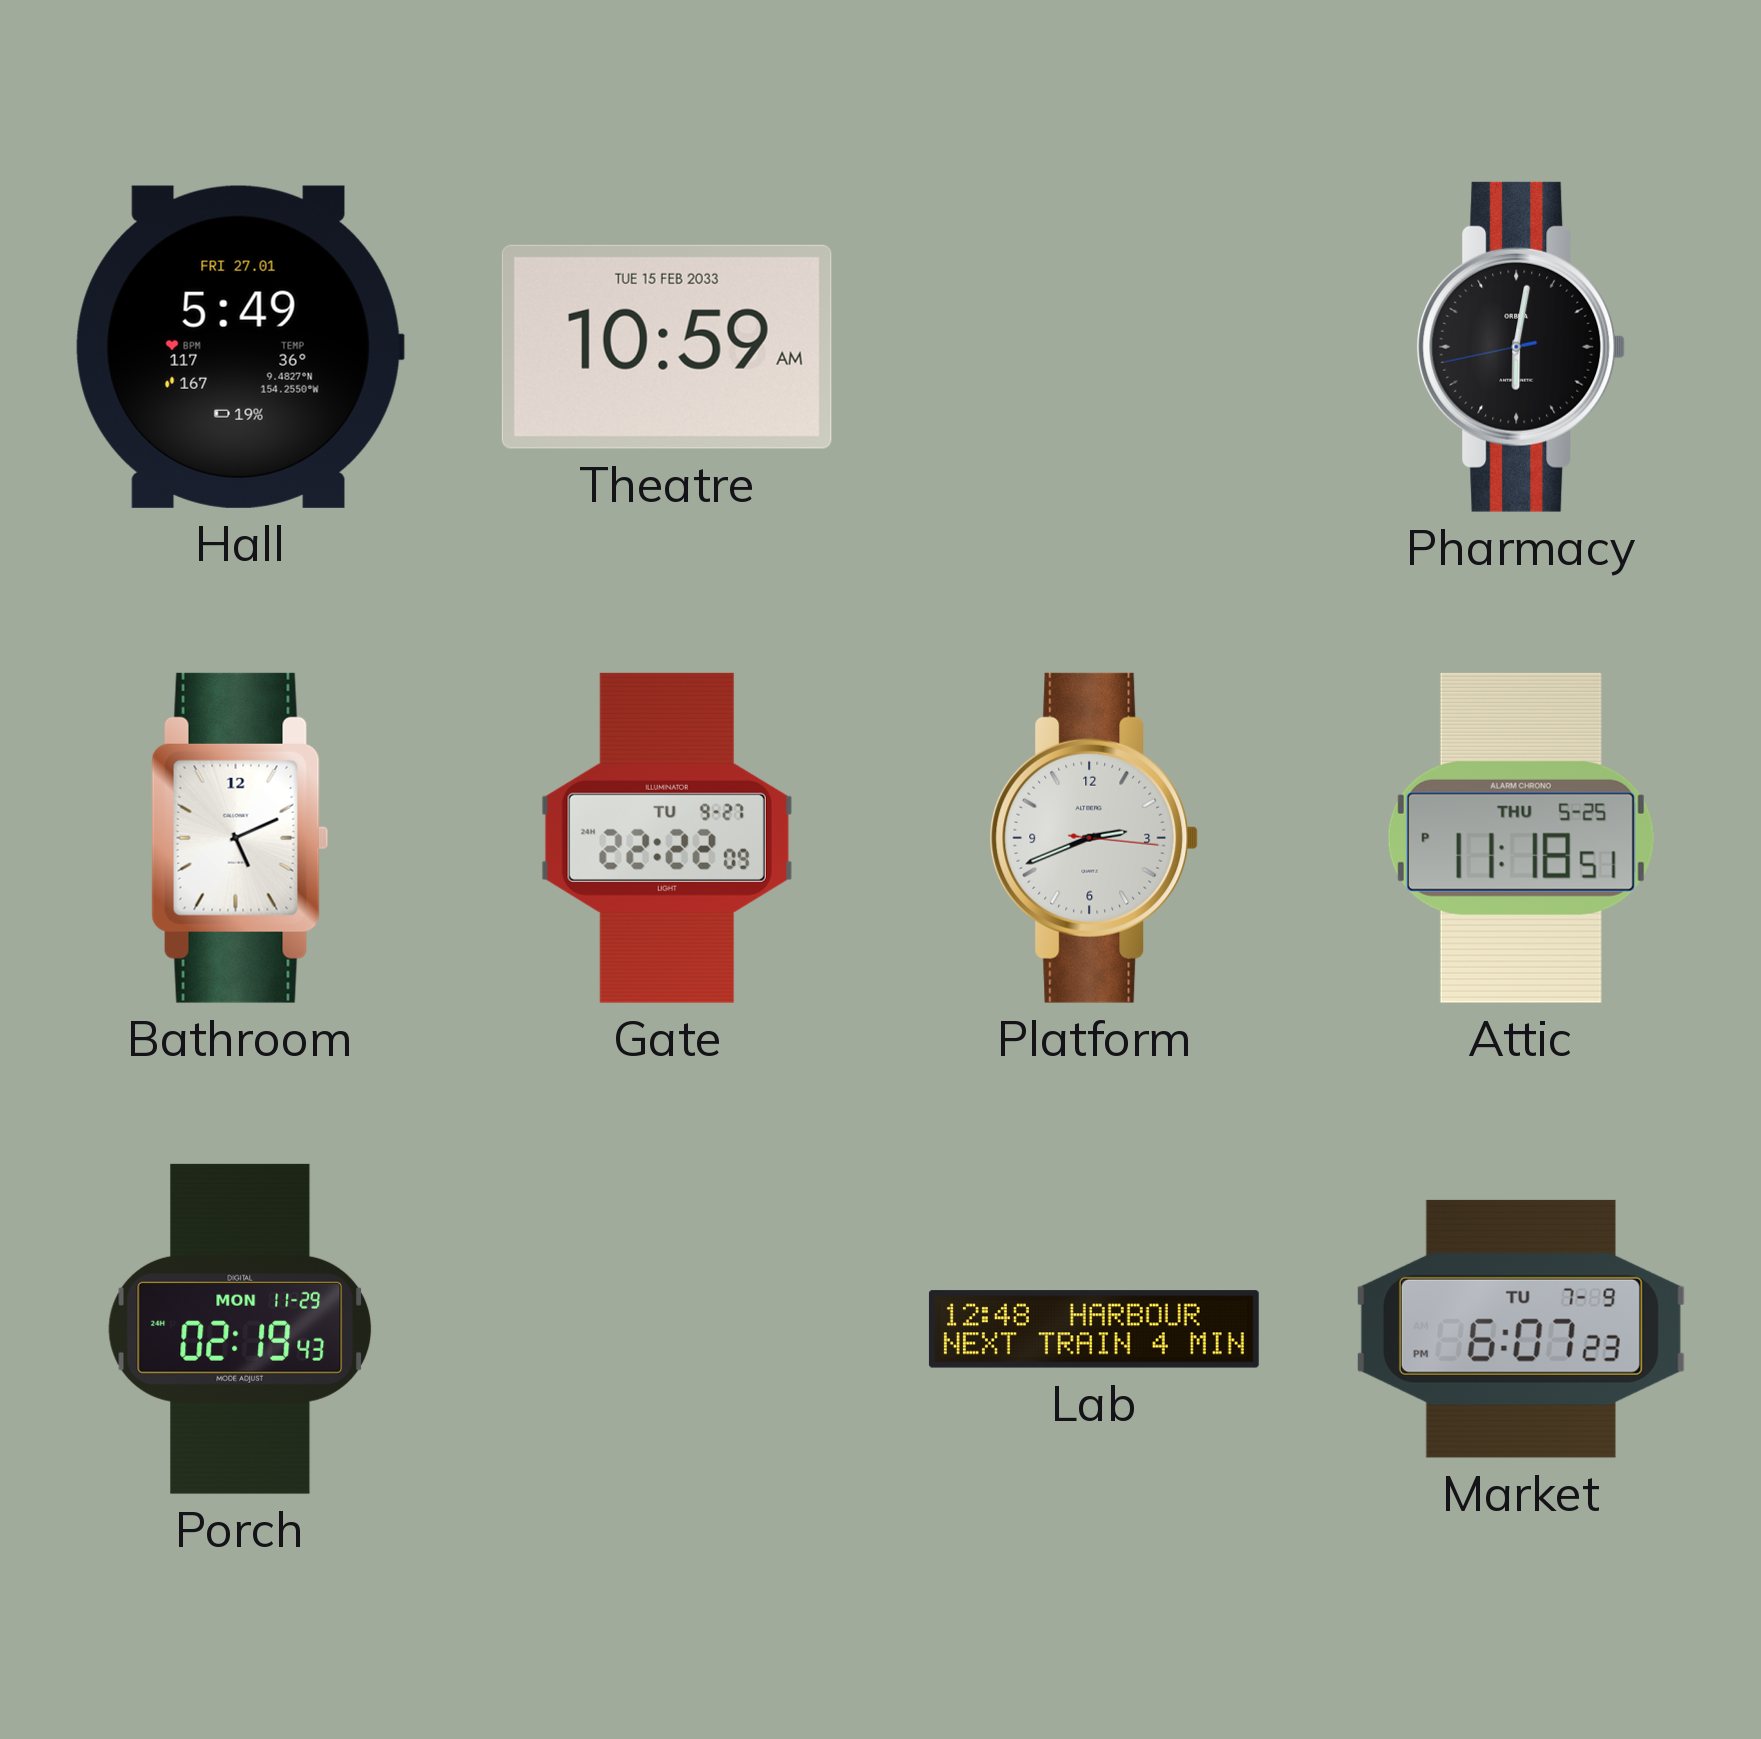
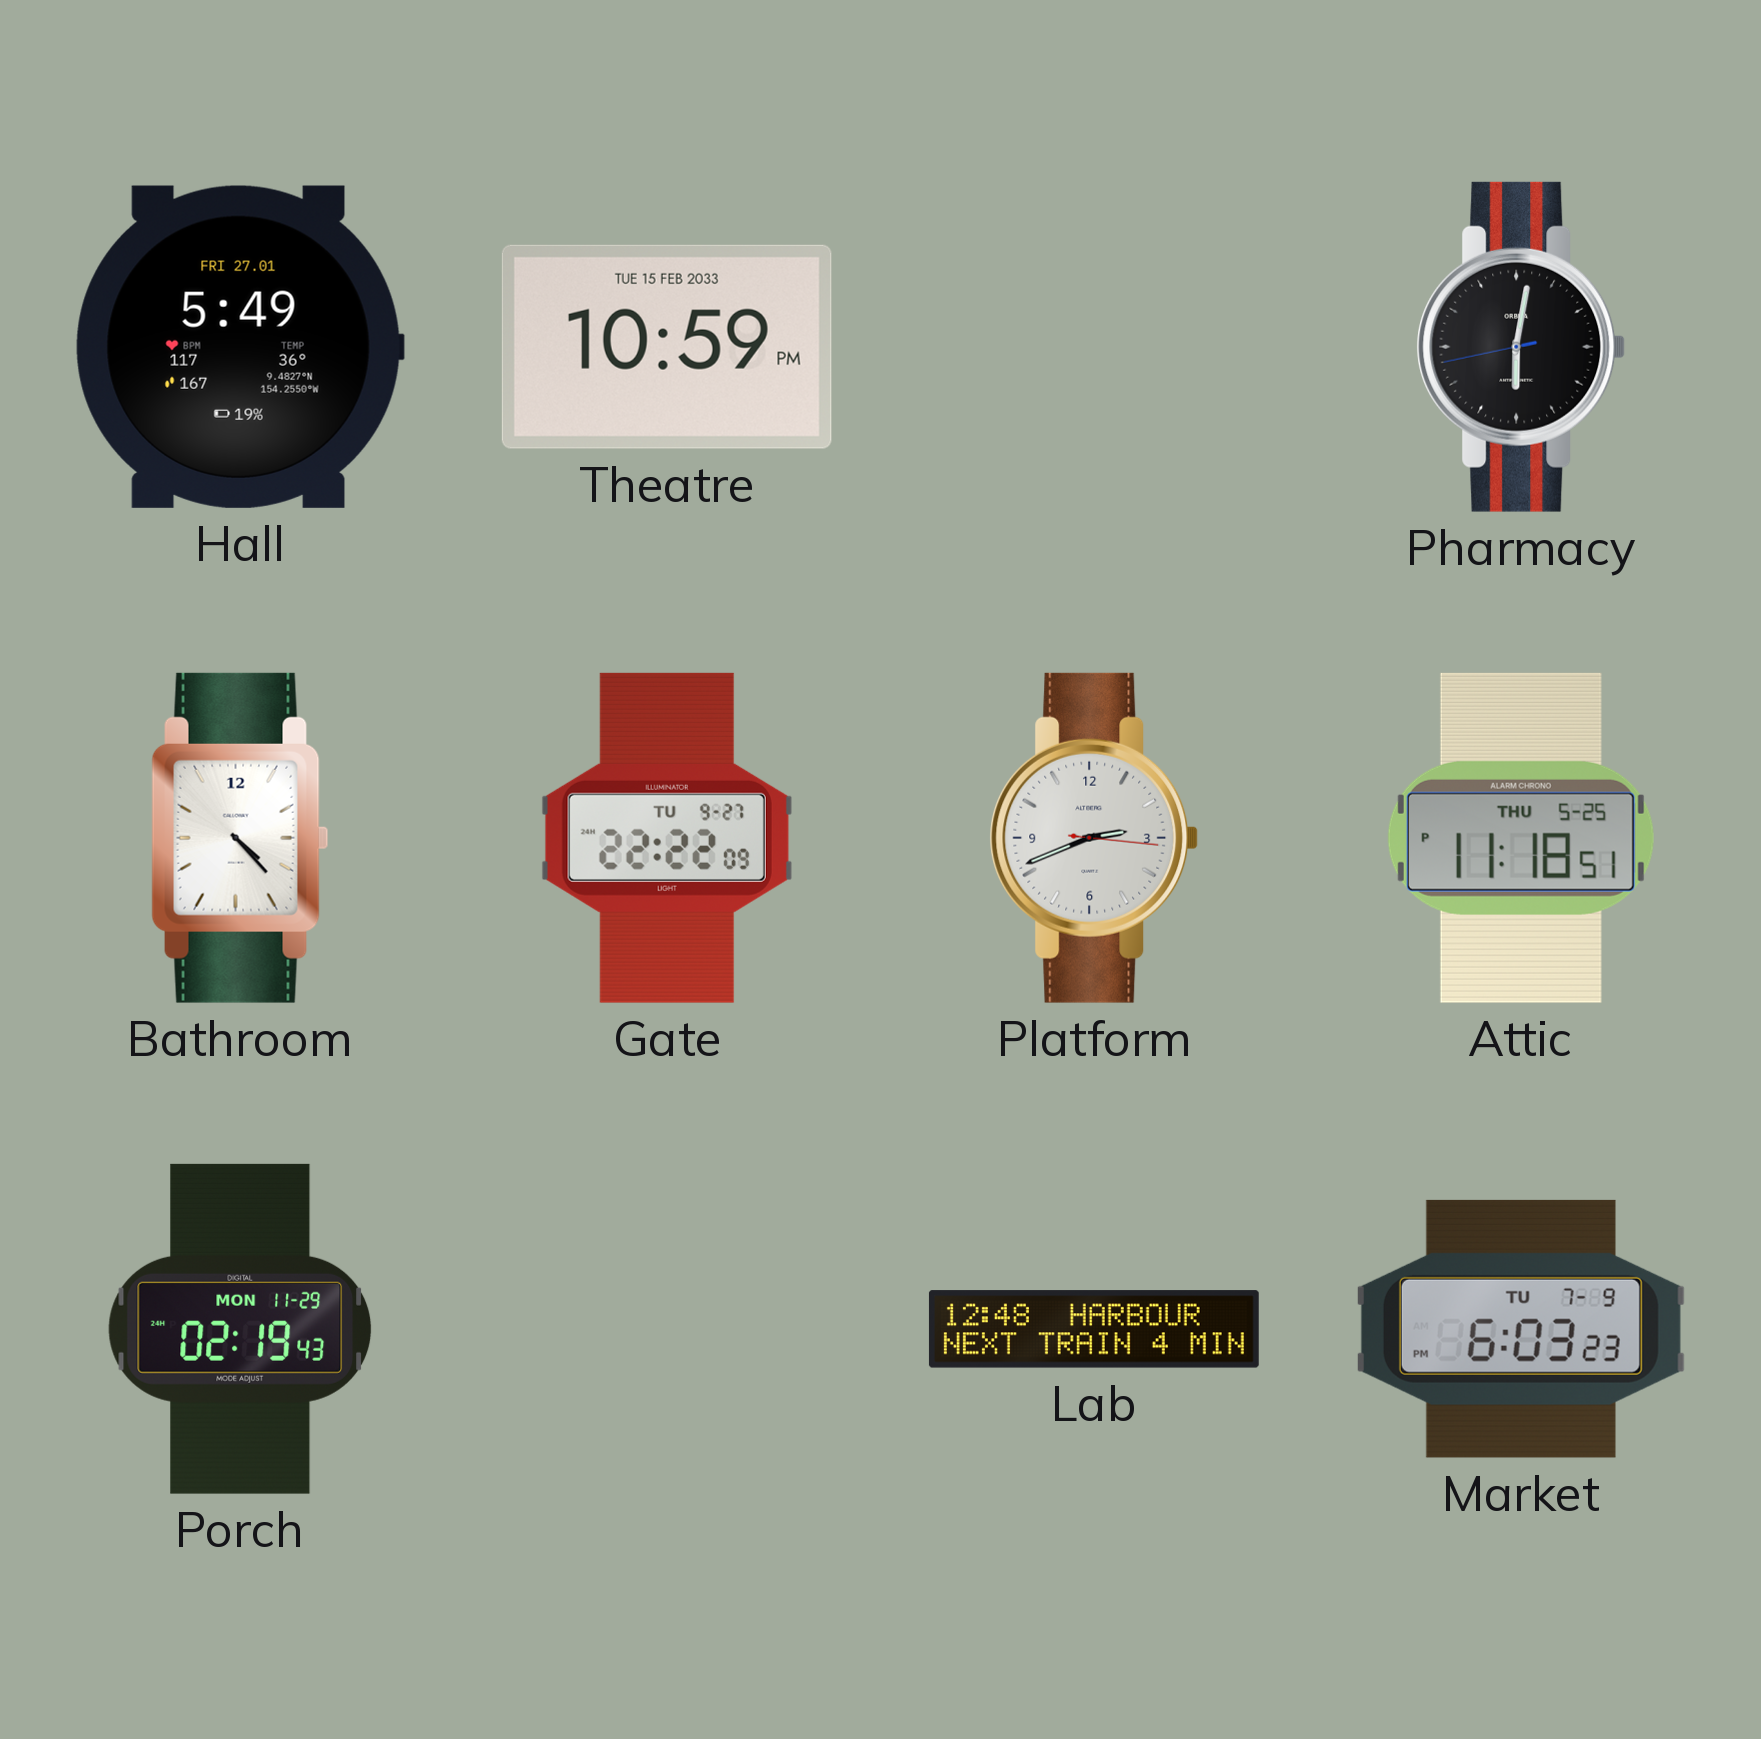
Theatre: 10:59 AM -> 10:59 PM (667, 347)
Bathroom: 5:11 -> 4:23 (240, 838)
Market: 6:07 -> 6:03 (1521, 1329)
